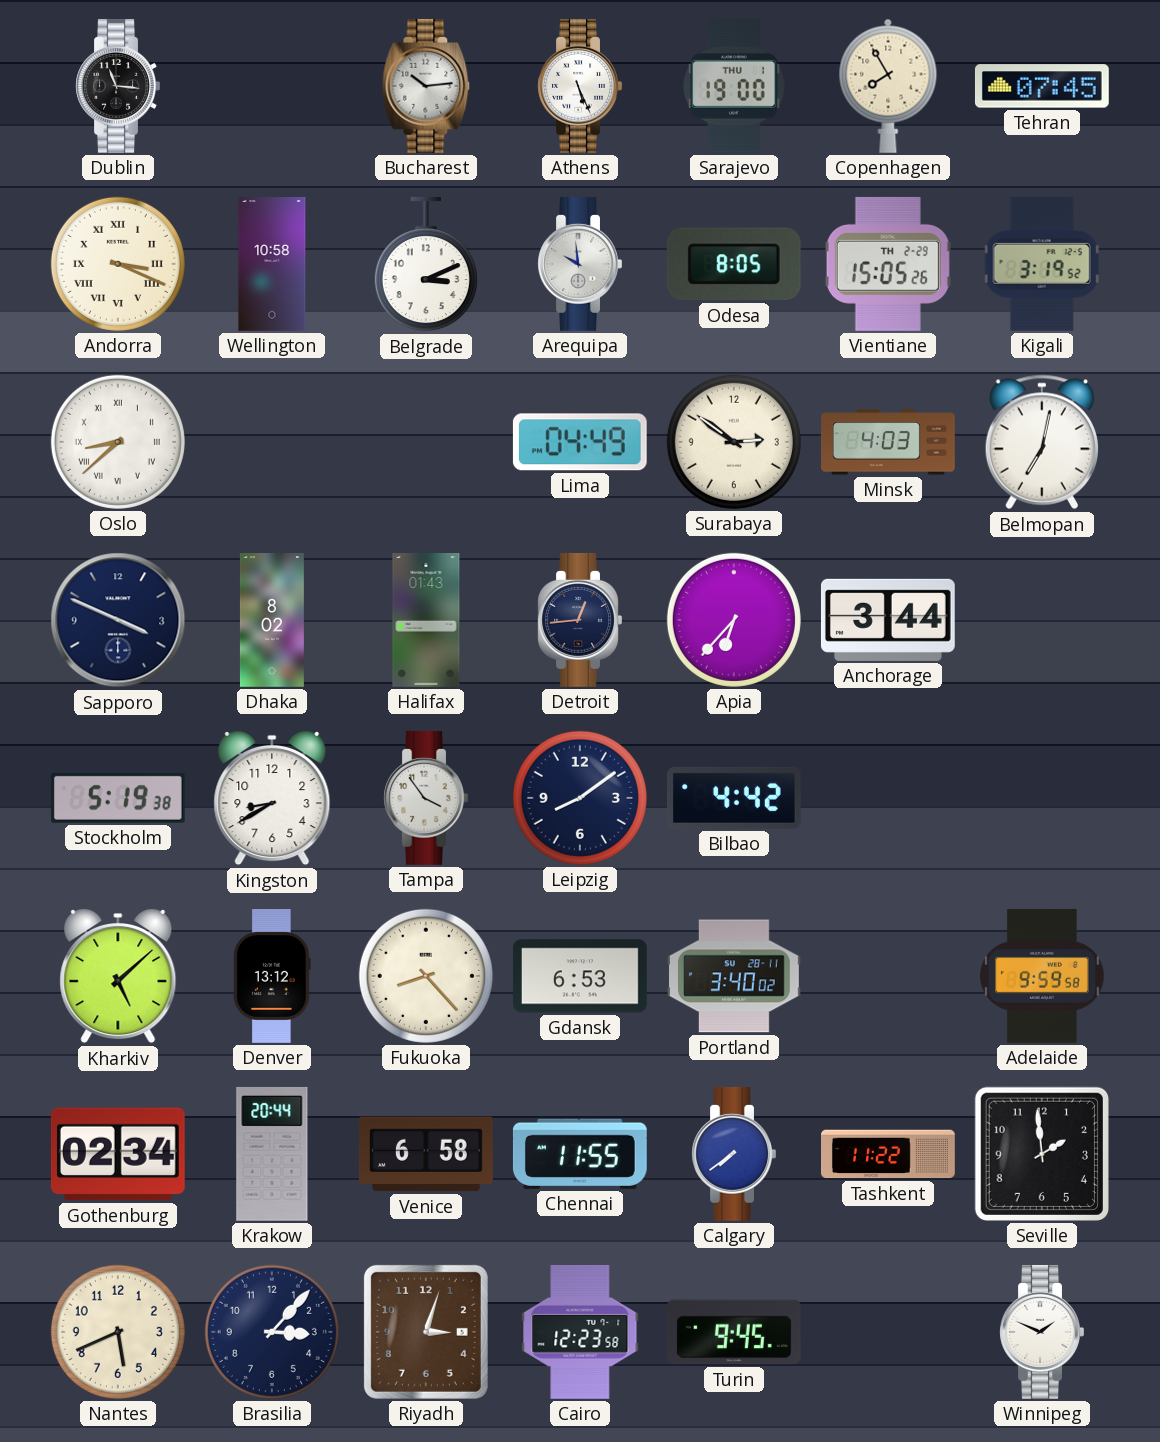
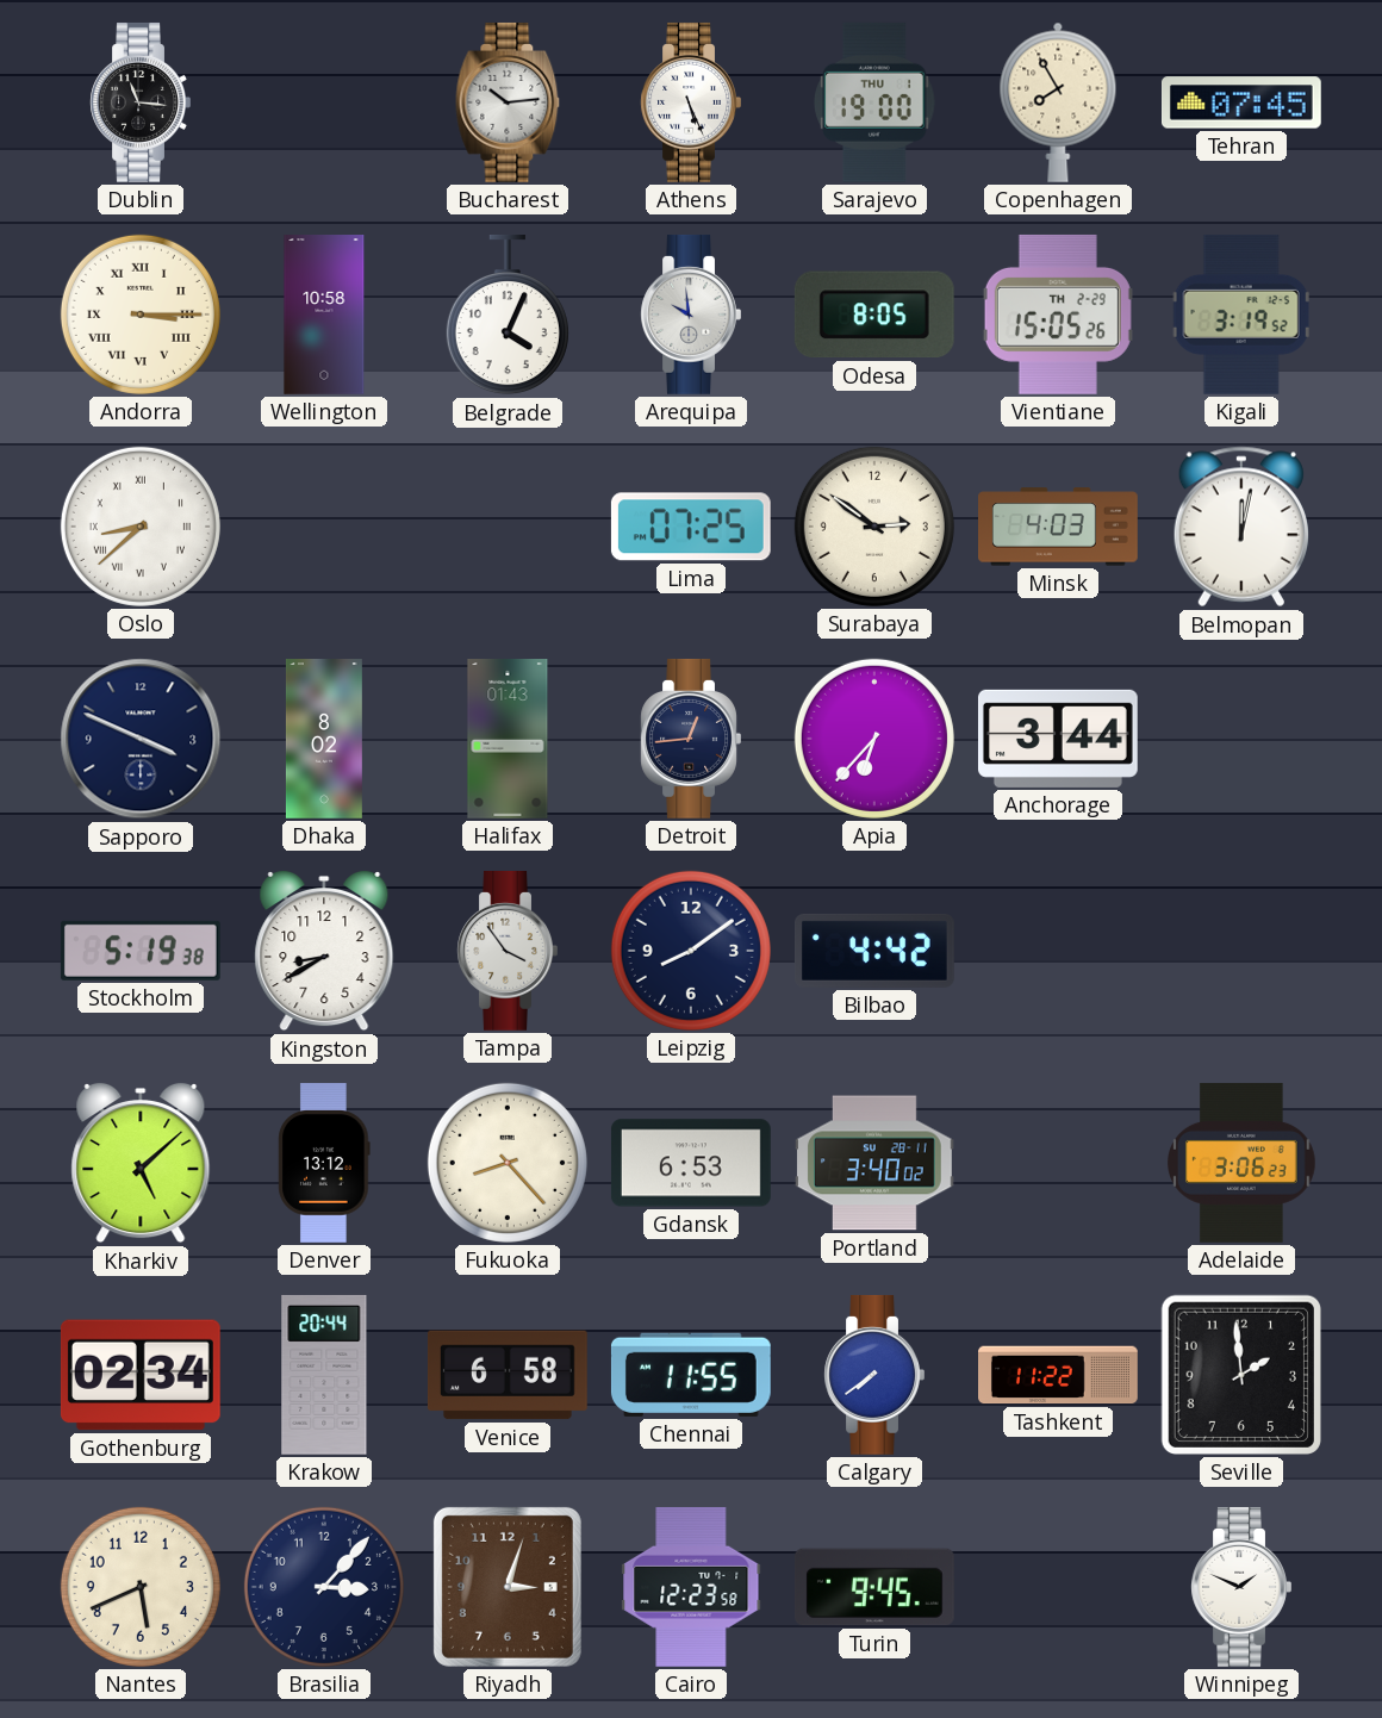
Andorra: 3:19 -> 3:15 (141, 315)
Belgrade: 3:11 -> 4:04 (508, 315)
Lima: 04:49 -> 07:25 (691, 527)
Belmopan: 7:02 -> 12:02 (1241, 527)
Adelaide: 9:59 -> 3:06 (1243, 1163)
